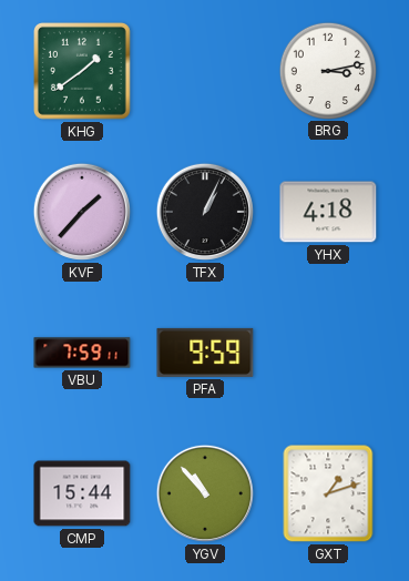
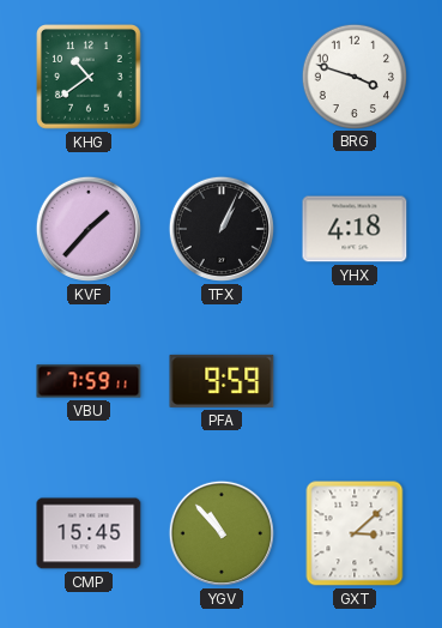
KHG: 1:39 -> 10:39 (90, 78)
BRG: 3:13 -> 3:48 (353, 76)
CMP: 15:44 -> 15:45 (89, 533)
GXT: 1:12 -> 3:08 (355, 533)
